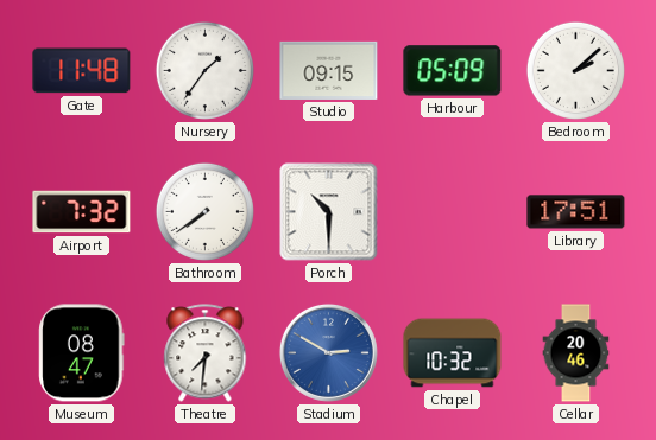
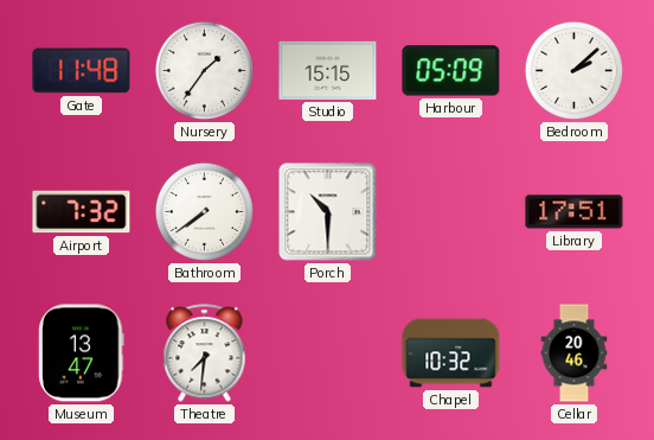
Studio: 09:15 -> 15:15 (328, 70)
Museum: 08:47 -> 13:47 (82, 353)
Stadium: 2:50 -> none (328, 352)
